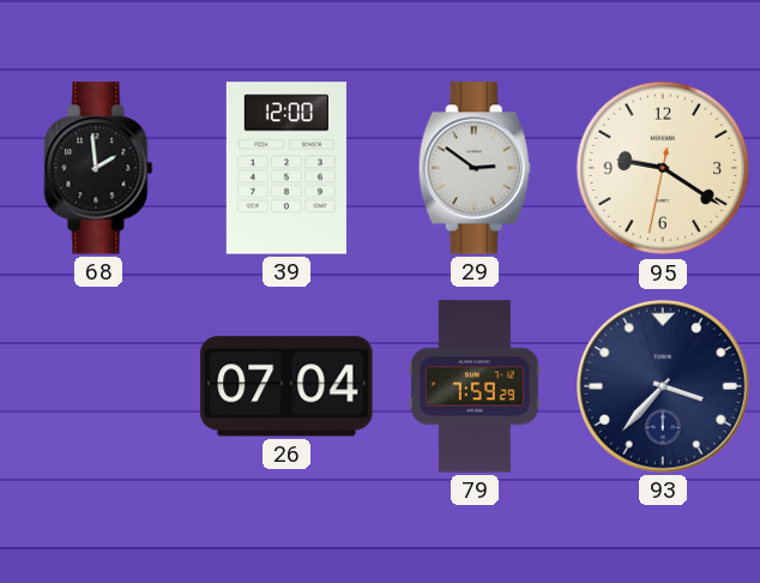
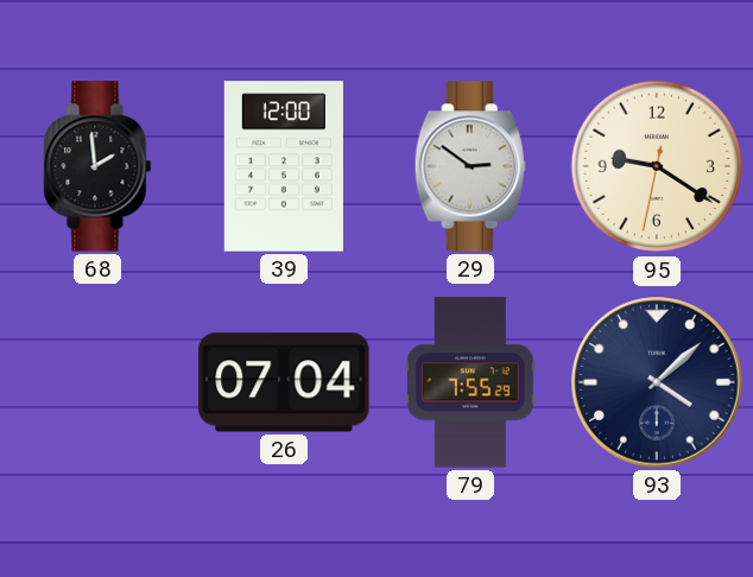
79: 7:59 -> 7:55 (470, 382)
93: 3:37 -> 4:08 (657, 382)
